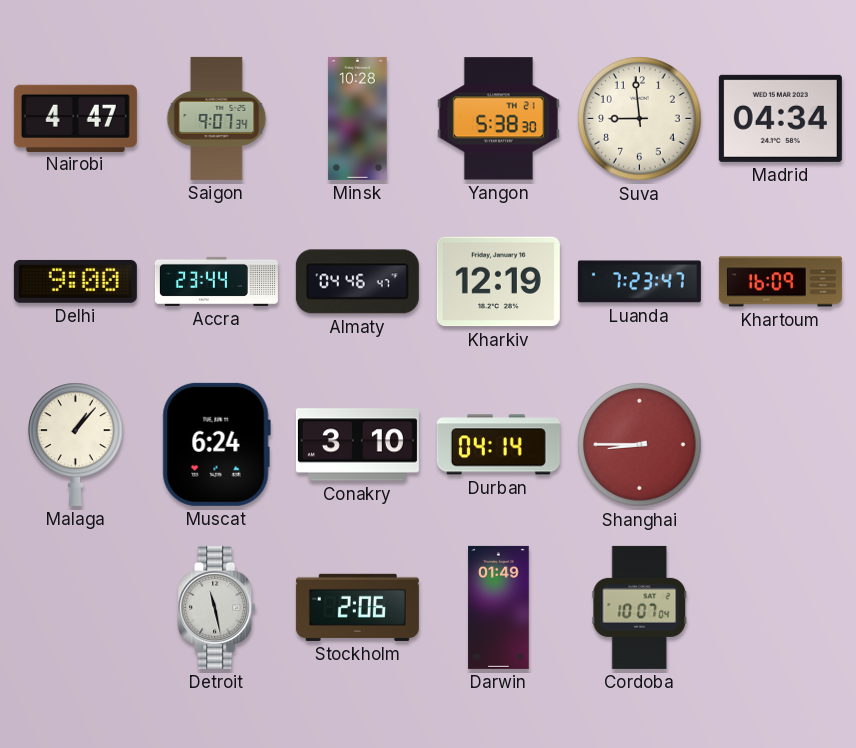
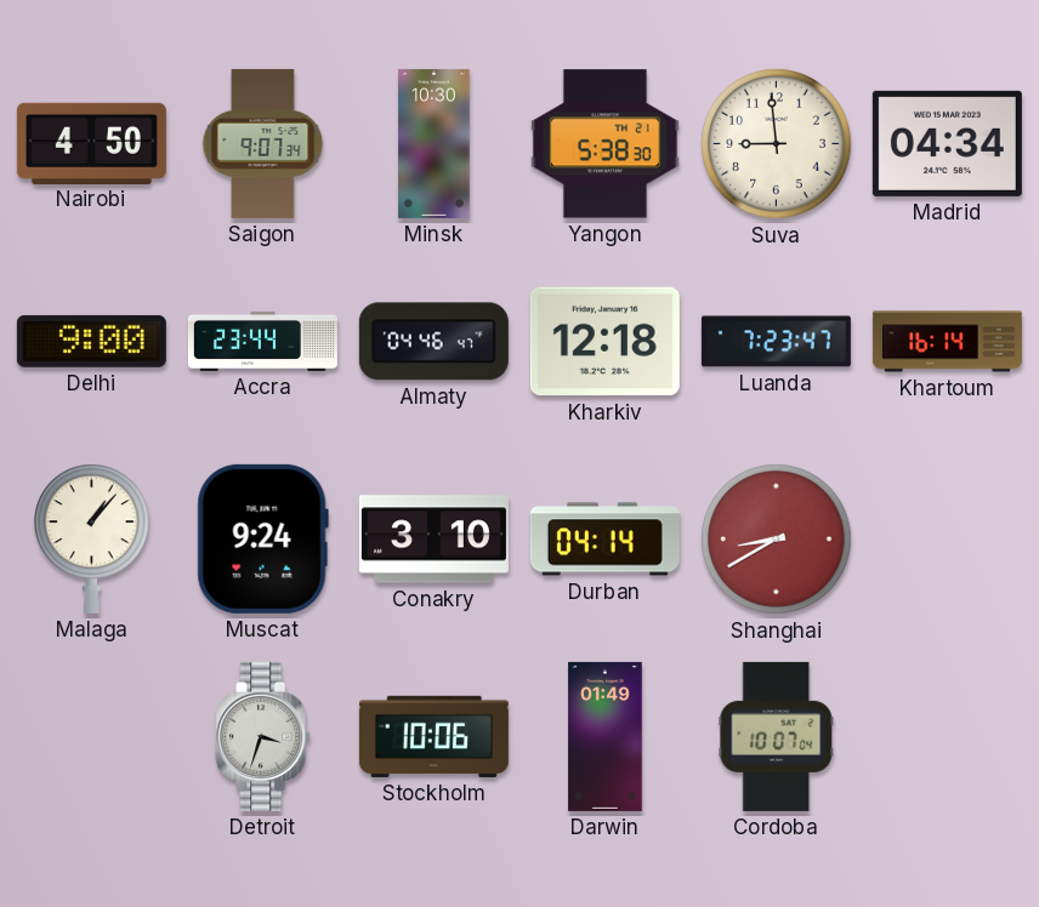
Nairobi: 4:47 -> 4:50 (91, 143)
Minsk: 10:28 -> 10:30 (435, 143)
Kharkiv: 12:19 -> 12:18 (604, 342)
Khartoum: 16:09 -> 16:14 (947, 342)
Muscat: 6:24 -> 9:24 (262, 538)
Shanghai: 8:45 -> 8:40 (777, 540)
Detroit: 11:28 -> 3:33 (263, 736)
Stockholm: 2:06 -> 10:06 (433, 736)
